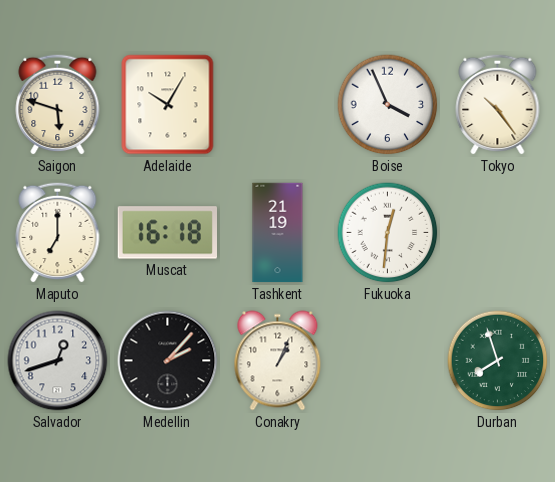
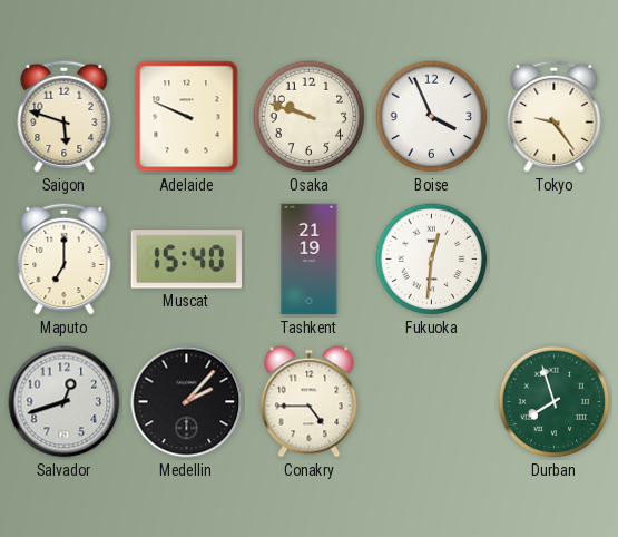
Adelaide: 10:05 -> 9:49 (187, 117)
Osaka: none -> 9:48 (310, 117)
Tokyo: 10:24 -> 9:24 (555, 116)
Muscat: 16:18 -> 15:40 (186, 260)
Conakry: 1:04 -> 4:45 (310, 402)
